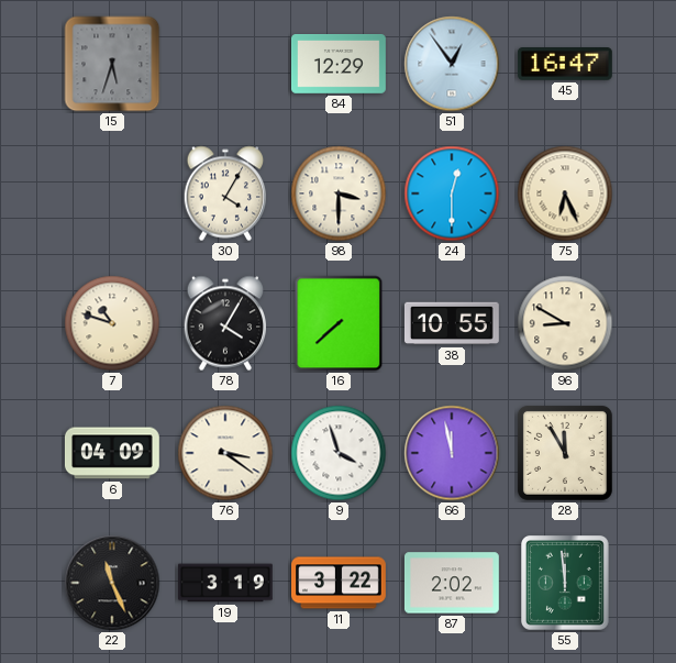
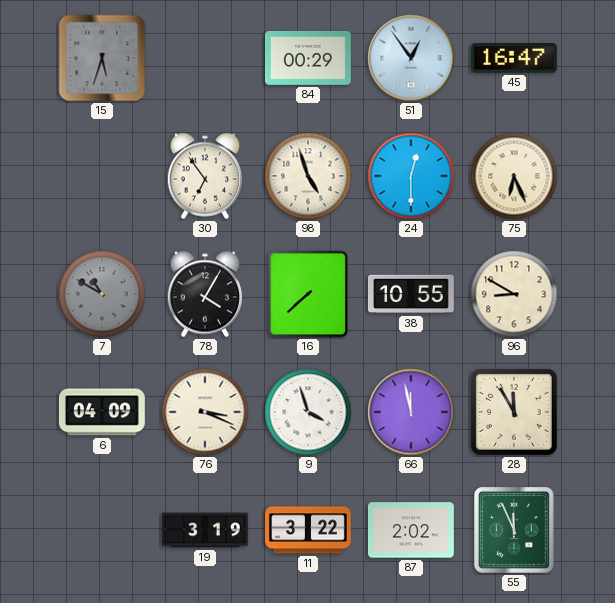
84: 12:29 -> 00:29 (308, 59)
30: 4:05 -> 6:54 (205, 176)
98: 3:30 -> 4:57 (308, 176)
7: 10:48 -> 10:50 (102, 294)
7 dial: cream -> grey (102, 294)
76: 3:21 -> 3:19 (205, 412)
22: 11:26 -> none (112, 583)
55: 11:59 -> 11:56 (515, 531)
